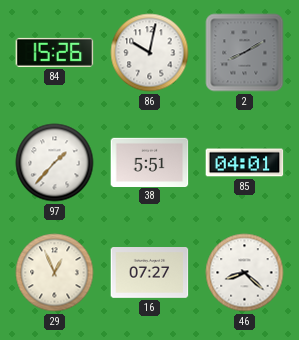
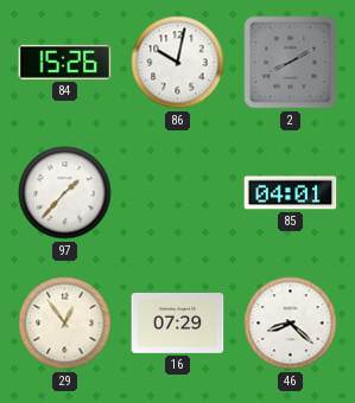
38: 5:51 -> none (150, 162)
29: 12:56 -> 12:54 (65, 324)
16: 07:27 -> 07:29 (178, 324)
